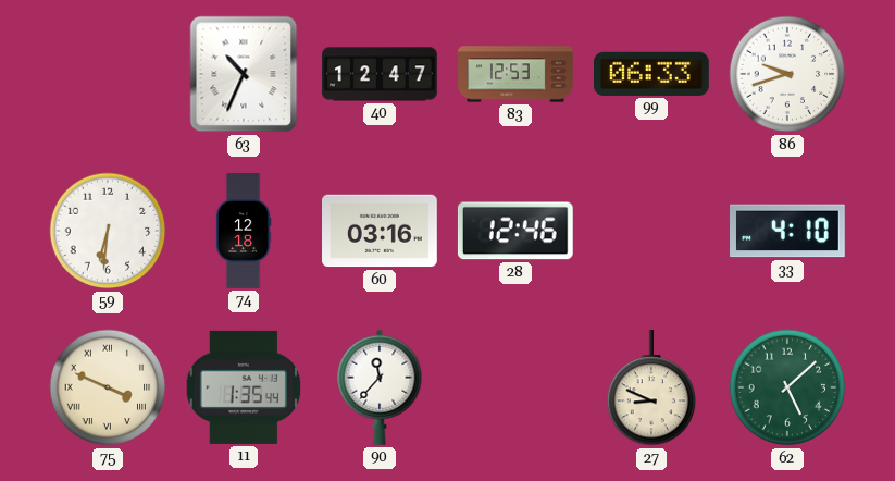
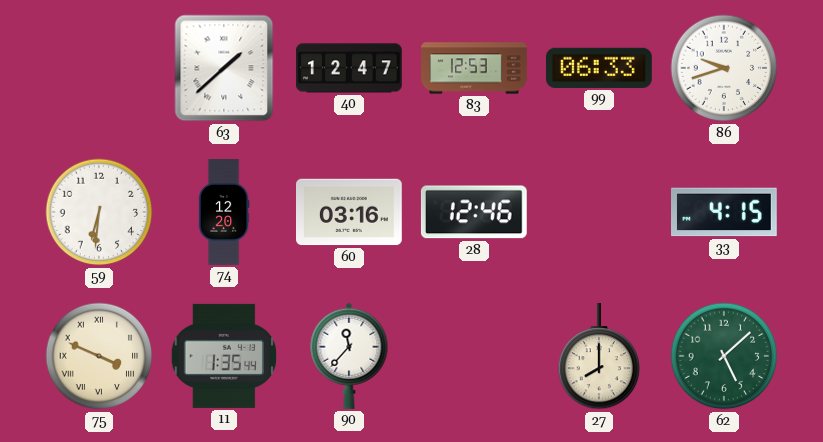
63: 10:34 -> 1:38 (224, 68)
74: 12:18 -> 12:20 (224, 212)
33: 4:10 -> 4:15 (725, 212)
27: 8:49 -> 8:00 (599, 357)
